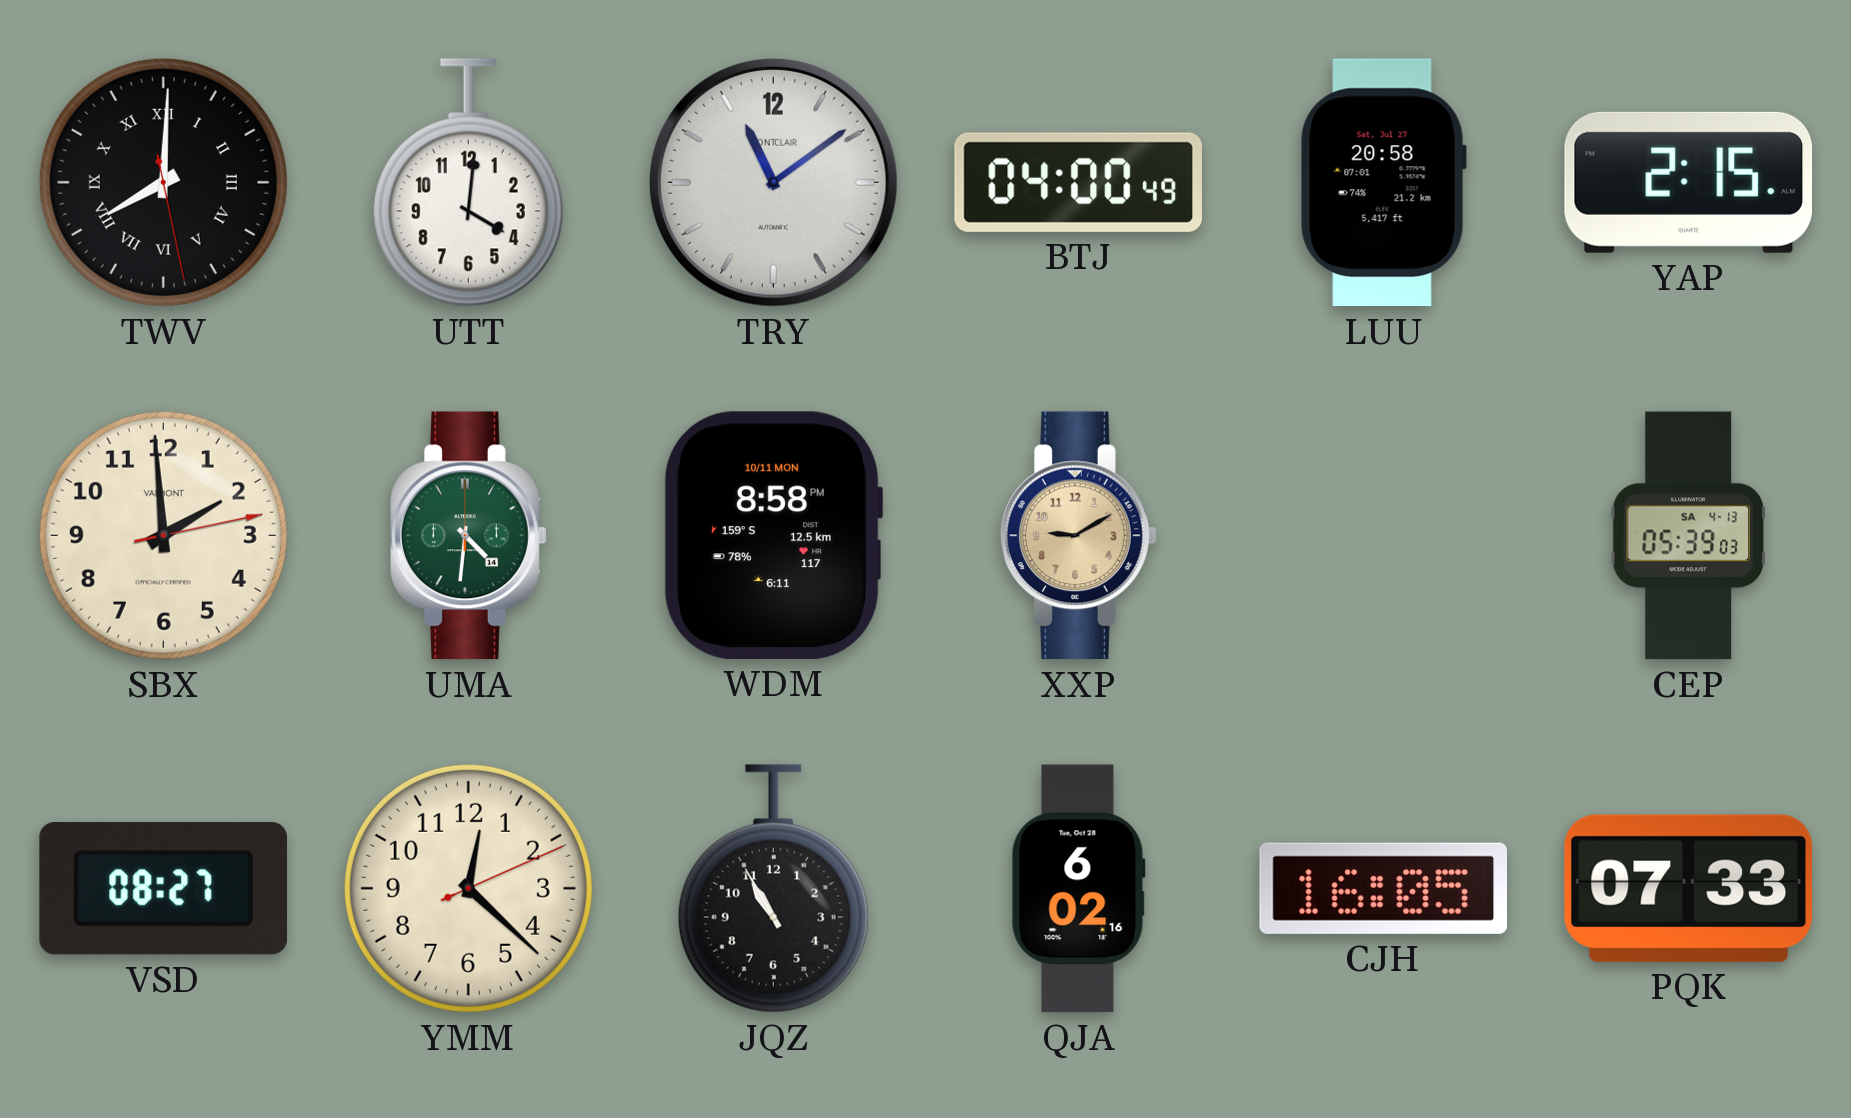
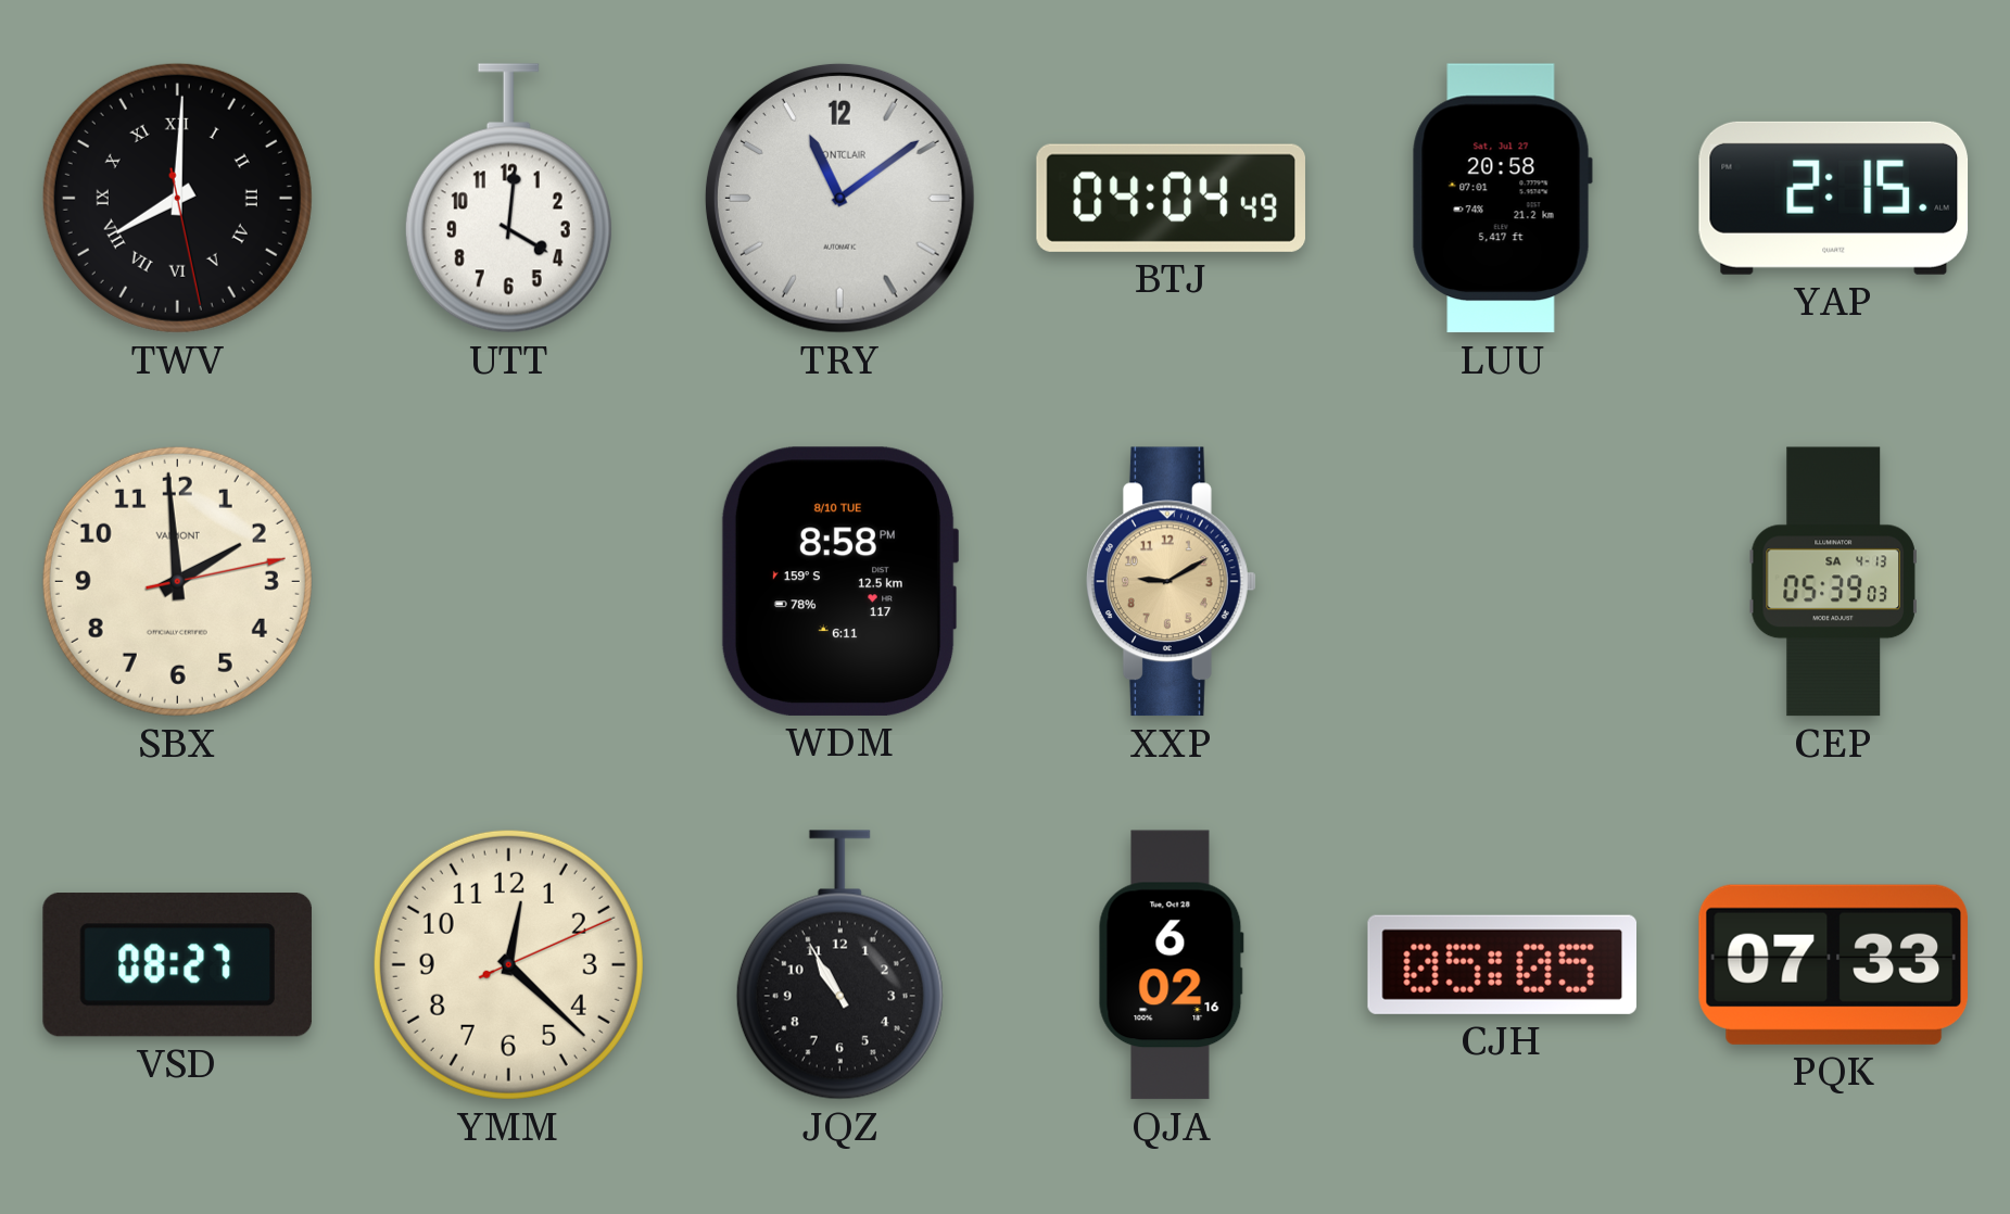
BTJ: 04:00 -> 04:04 (1171, 198)
UMA: 4:31 -> none (469, 536)
WDM date: 10/11 MON -> 8/10 TUE (839, 581)
CJH: 16:05 -> 05:05 (1502, 964)
